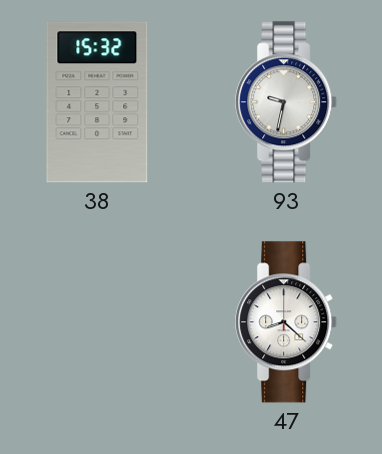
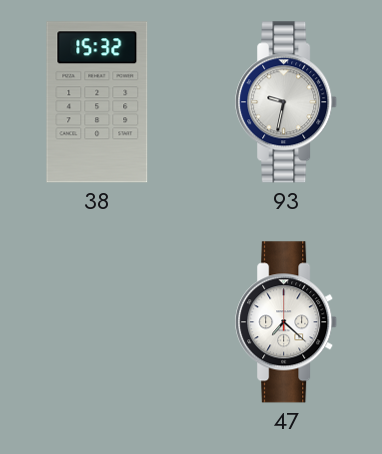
47: 8:22 -> 7:22 (287, 322)
